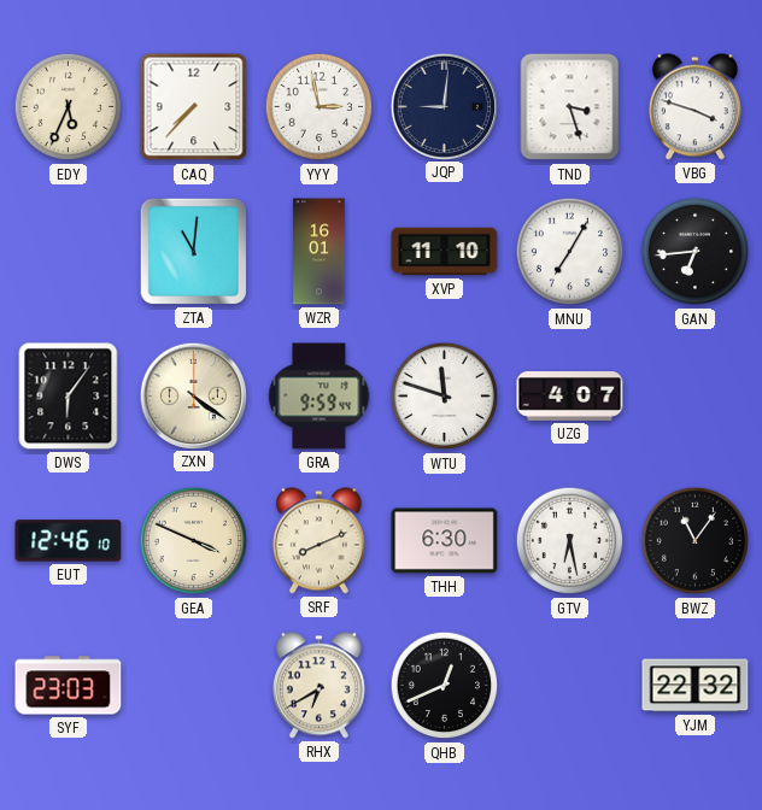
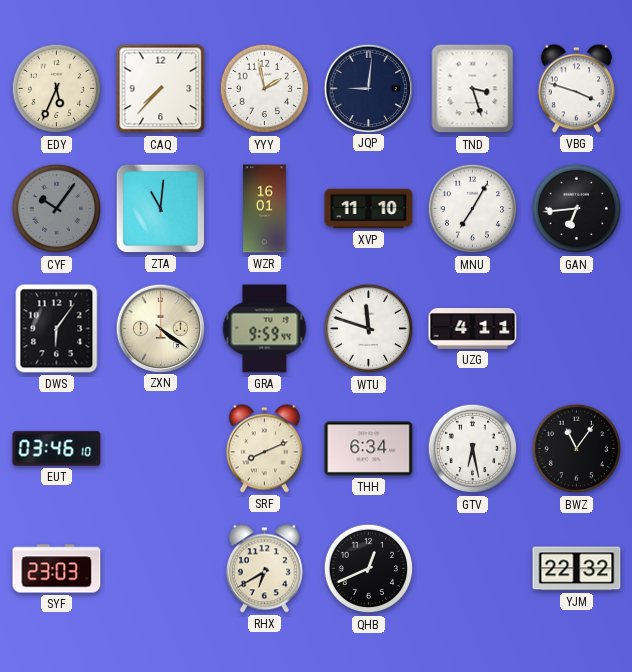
YYY: 2:58 -> 1:58 (265, 89)
CYF: none -> 10:06 (57, 209)
UZG: 4:07 -> 4:11 (473, 329)
EUT: 12:46 -> 03:46 (57, 449)
GEA: 3:49 -> none (194, 541)
THH: 6:30 -> 6:34 (369, 449)
